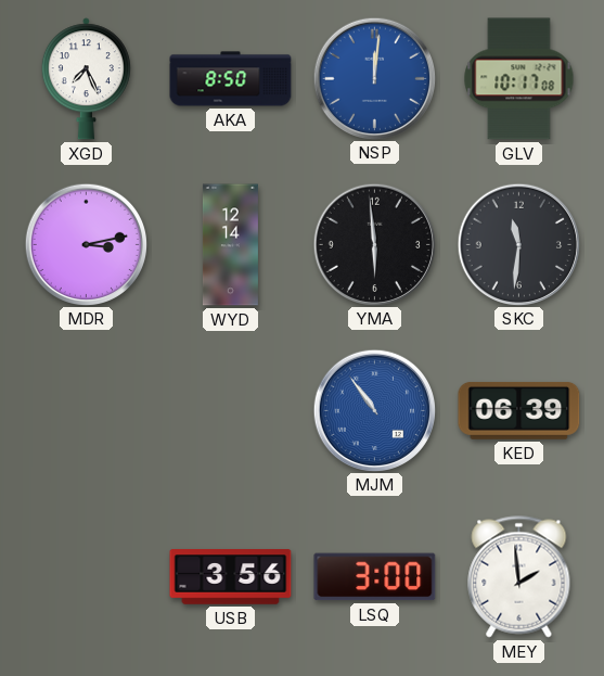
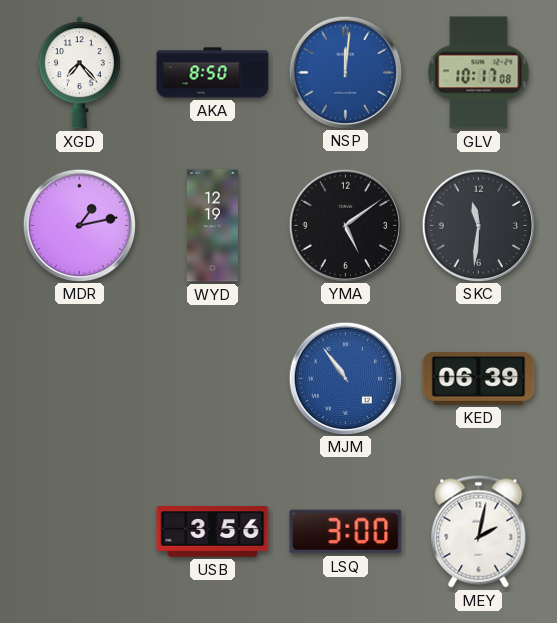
XGD: 7:26 -> 7:23 (79, 73)
MDR: 3:13 -> 1:13 (79, 225)
WYD: 12:14 -> 12:19 (212, 226)
YMA: 5:59 -> 5:09 (345, 225)
MEY: 1:59 -> 2:02 (479, 532)
